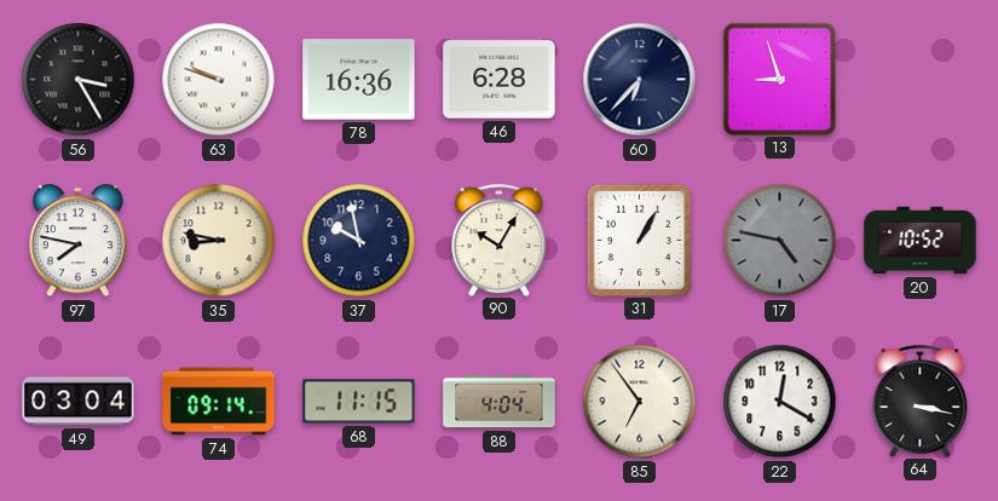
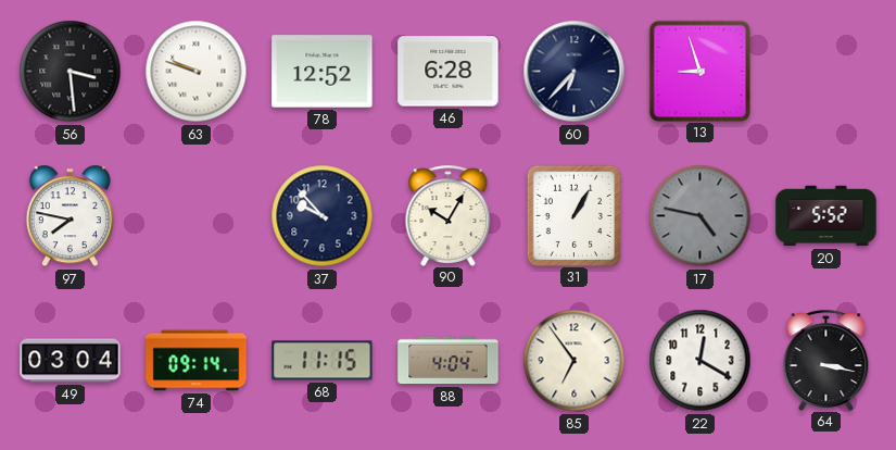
56: 3:25 -> 3:29 (71, 72)
78: 16:36 -> 12:52 (323, 72)
35: 8:47 -> none (219, 241)
37: 9:58 -> 9:53 (323, 216)
20: 10:52 -> 5:52 (826, 216)
